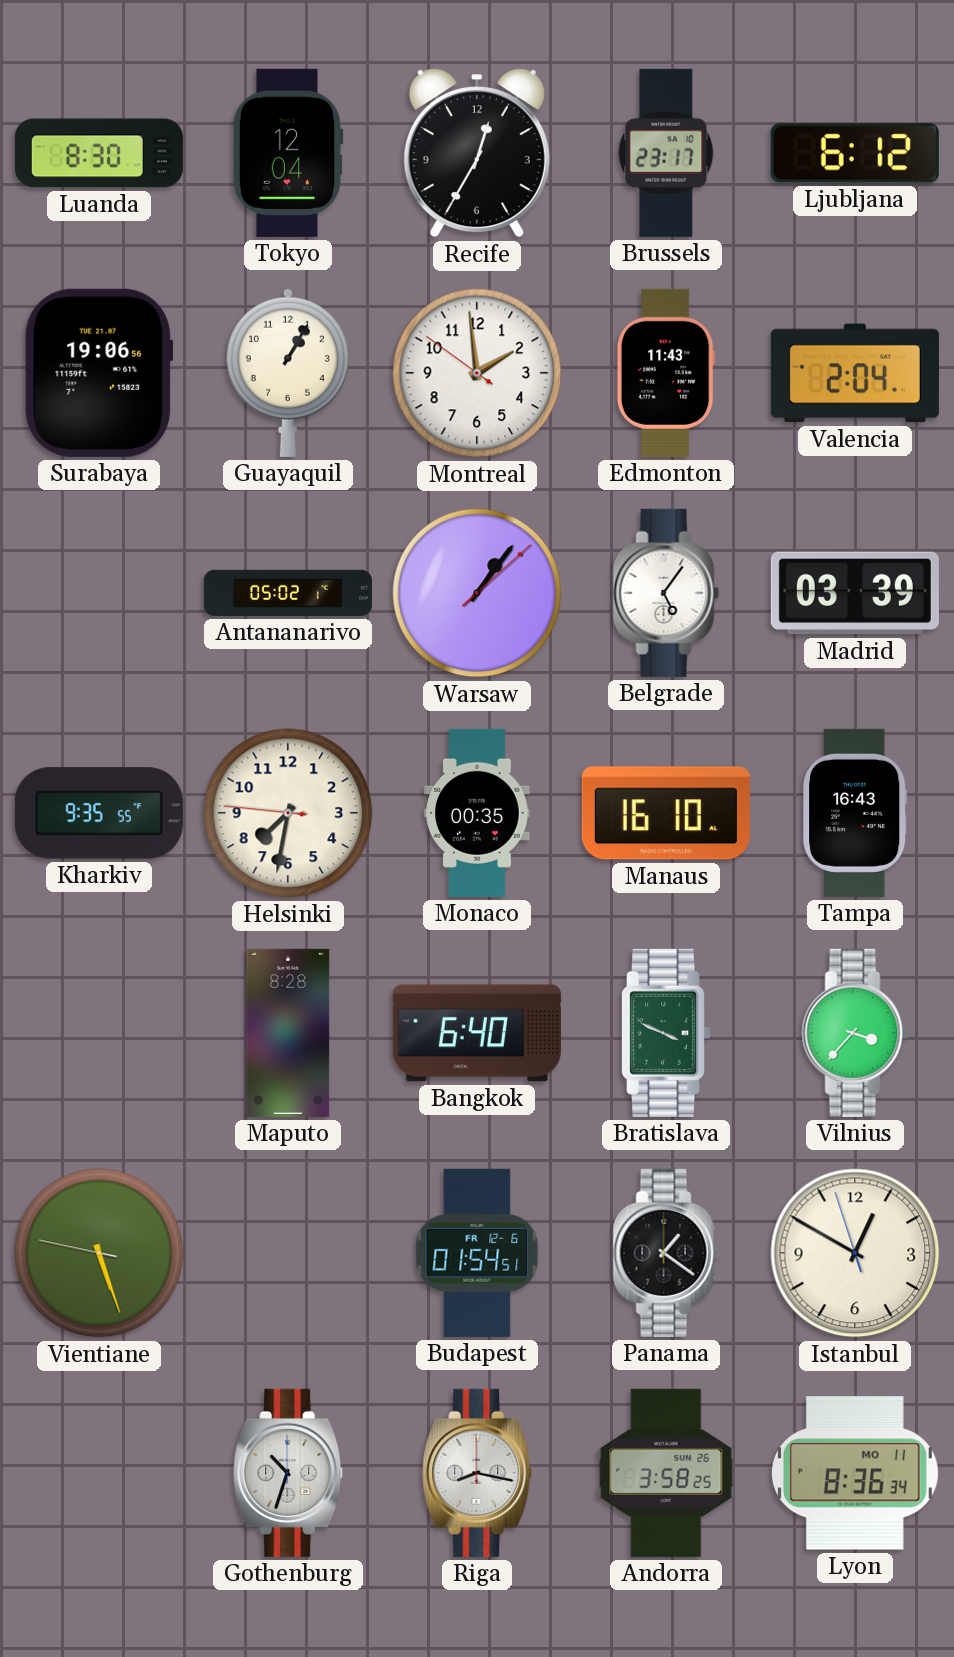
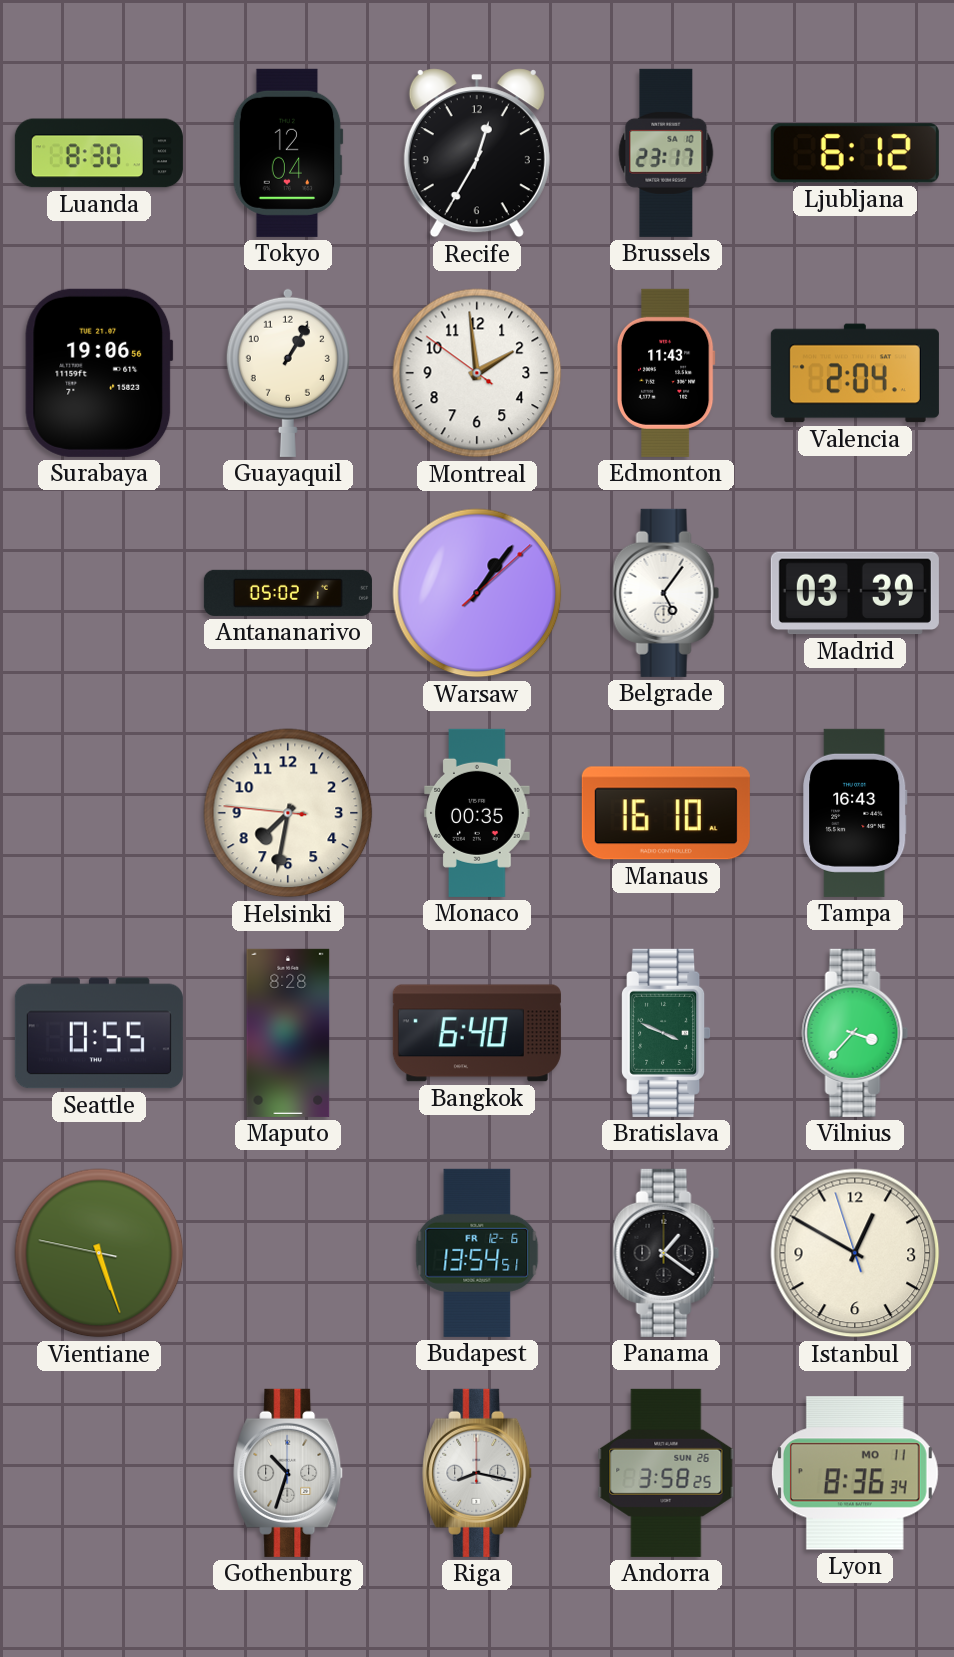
Kharkiv: 9:35 -> none (99, 813)
Seattle: none -> 0:55 (99, 1033)
Budapest: 01:54 -> 13:54 (477, 1253)
